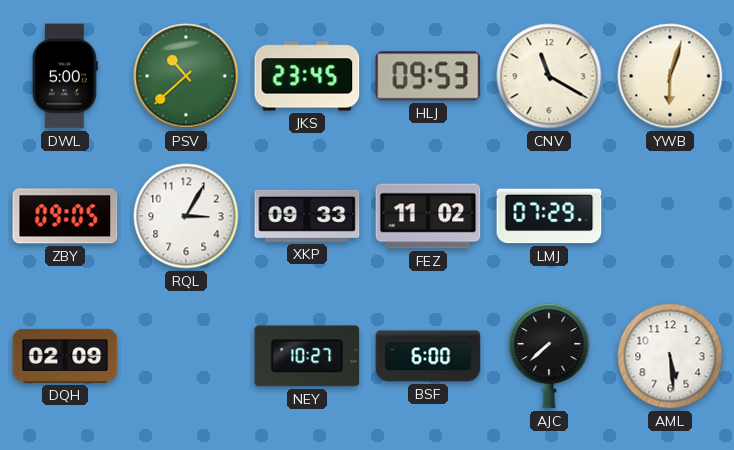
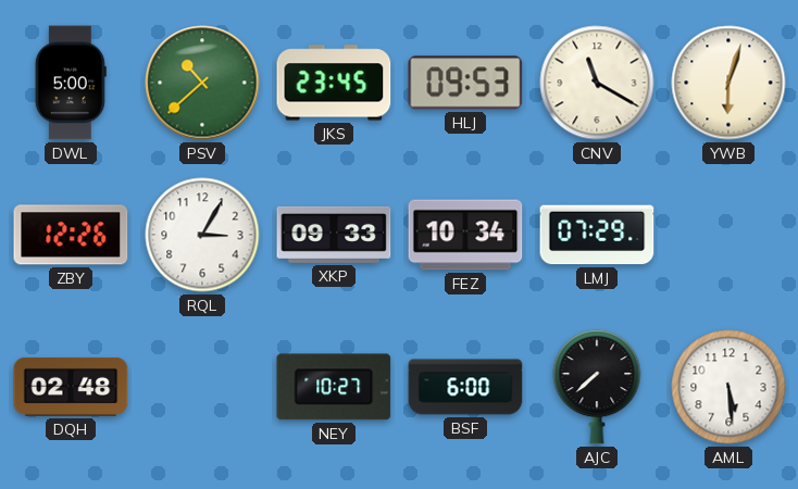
ZBY: 09:05 -> 12:26 (71, 235)
FEZ: 11:02 -> 10:34 (465, 235)
DQH: 02:09 -> 02:48 (71, 387)
